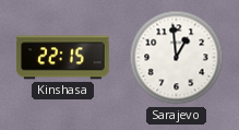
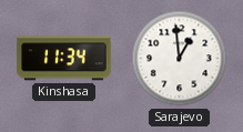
Kinshasa: 22:15 -> 11:34 (64, 59)
